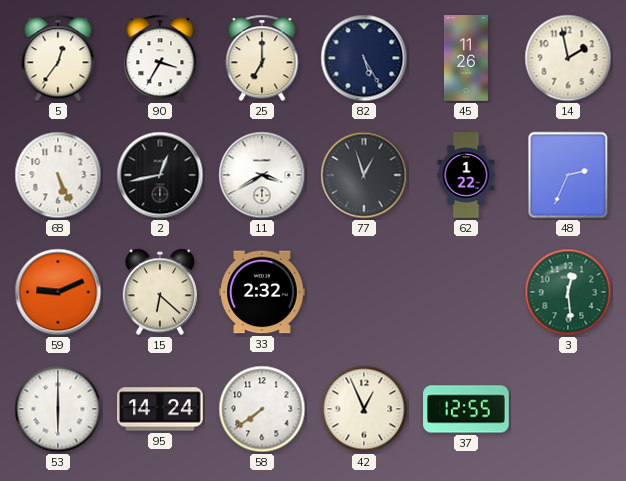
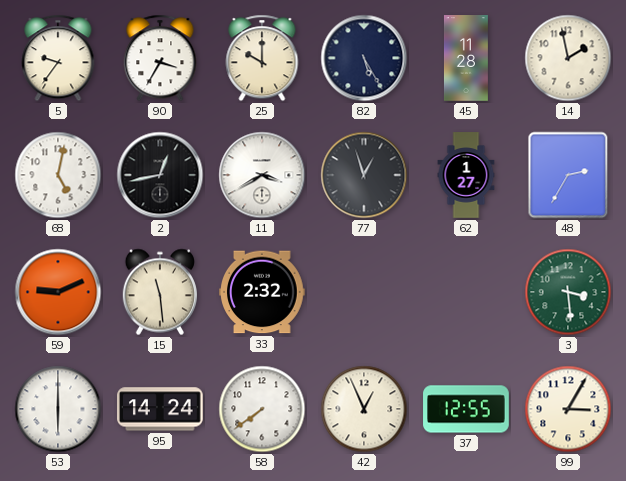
5: 12:36 -> 9:36 (58, 58)
25: 7:00 -> 10:00 (262, 58)
45: 11:26 -> 11:28 (466, 58)
68: 5:26 -> 5:02 (58, 175)
62: 1:22 -> 1:27 (466, 175)
48: 2:34 -> 2:35 (568, 175)
15: 6:22 -> 11:29 (159, 292)
3: 12:29 -> 3:29 (568, 292)
99: none -> 3:05 (568, 409)
